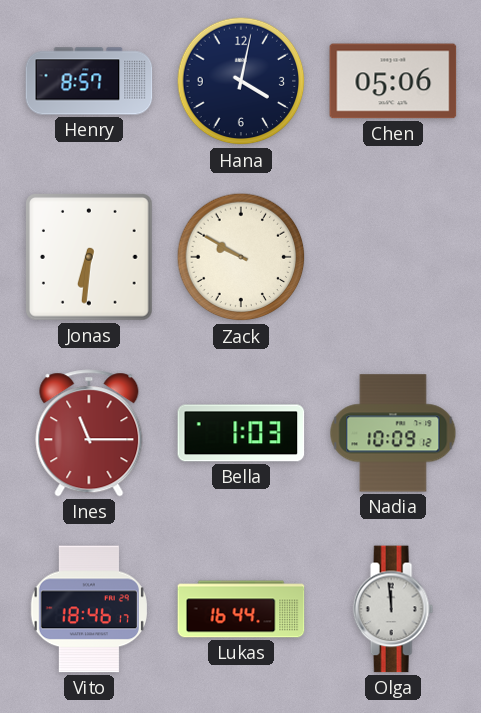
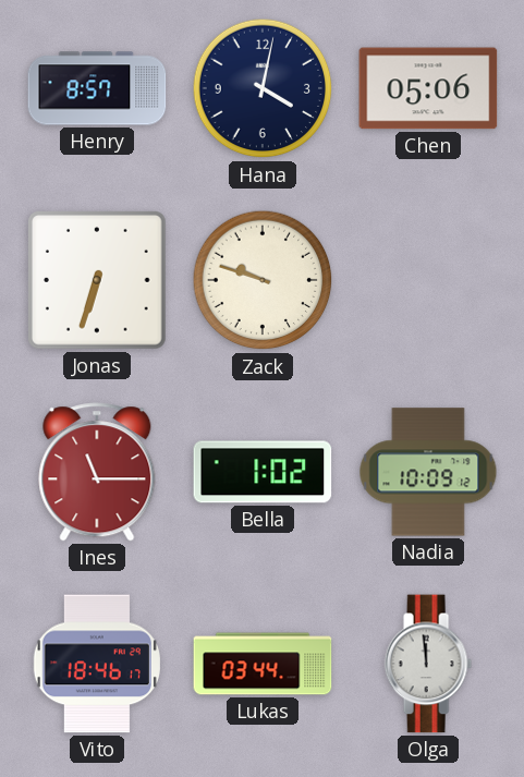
Jonas: 6:31 -> 6:33 (98, 281)
Zack: 9:50 -> 9:48 (263, 280)
Bella: 1:03 -> 1:02 (263, 472)
Lukas: 16:44 -> 03:44 (263, 664)
